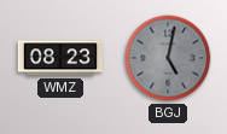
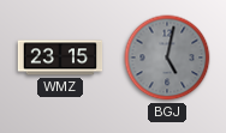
WMZ: 08:23 -> 23:15 (60, 58)
